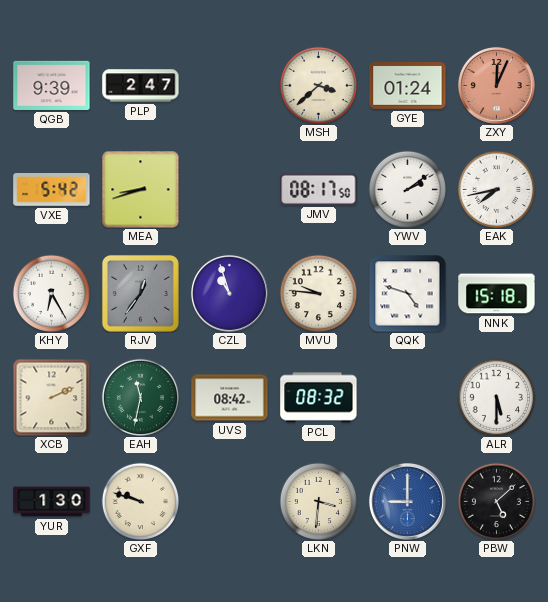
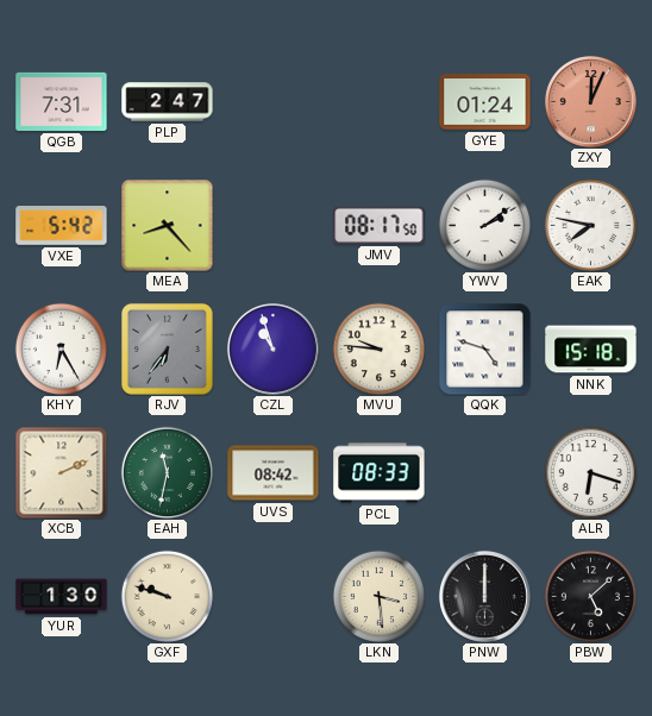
QGB: 9:39 -> 7:31 (62, 101)
MSH: 3:38 -> none (318, 85)
MEA: 8:42 -> 8:23 (167, 225)
EAK: 7:43 -> 7:47 (590, 225)
RJV: 12:36 -> 6:36 (167, 348)
PCL: 08:32 -> 08:33 (380, 473)
ALR: 5:30 -> 6:18 (590, 472)
LKN: 3:31 -> 3:29 (378, 596)
PNW: 9:00 -> 12:00 (484, 596)
PNW dial: blue -> black (484, 596)
